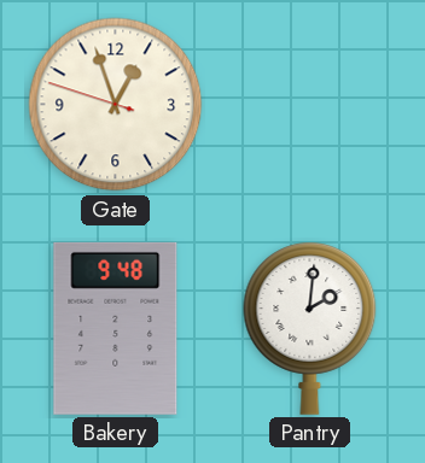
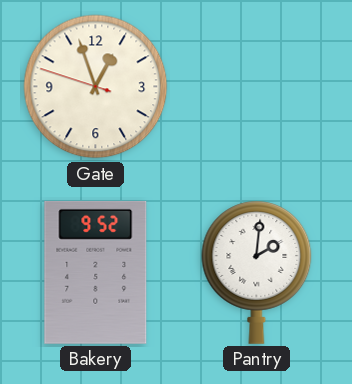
Bakery: 9:48 -> 9:52 (96, 272)
